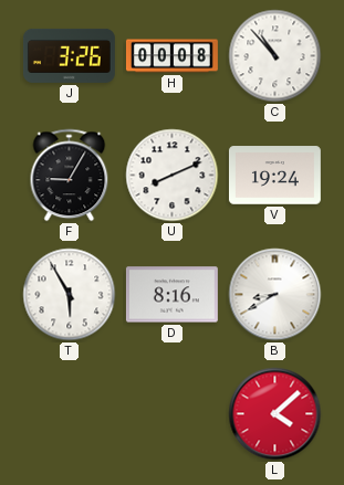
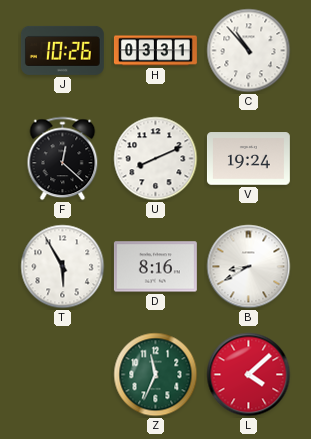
J: 3:26 -> 10:26 (62, 50)
H: 00:08 -> 03:31 (155, 51)
F: 9:05 -> 12:22 (63, 159)
Z: none -> 11:34 (156, 375)
